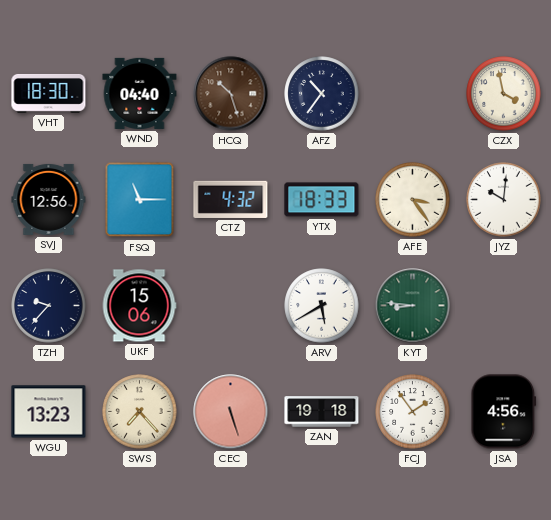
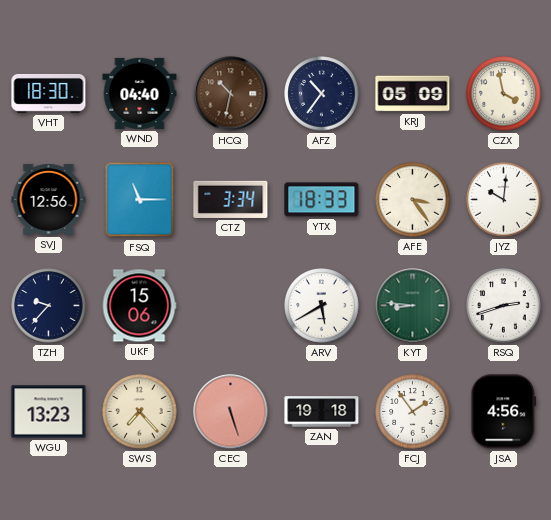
HCQ: 10:27 -> 10:32 (231, 94)
KRJ: none -> 05:09 (413, 94)
CTZ: 4:32 -> 3:34 (231, 199)
RSQ: none -> 2:42 (504, 306)
